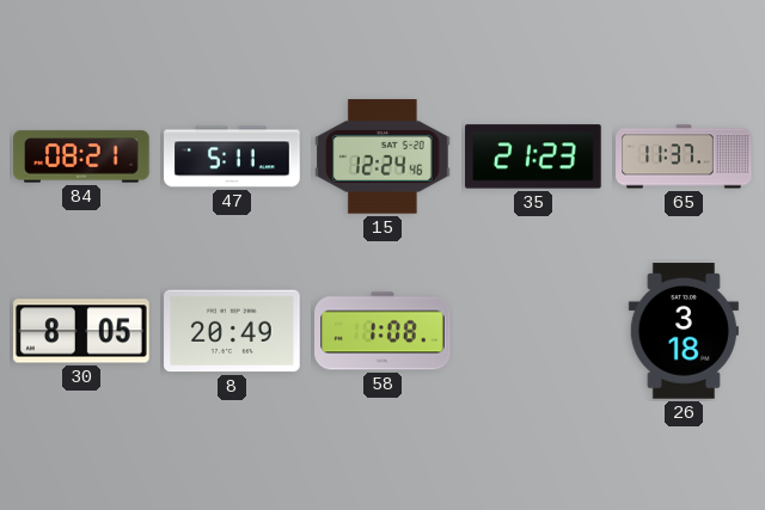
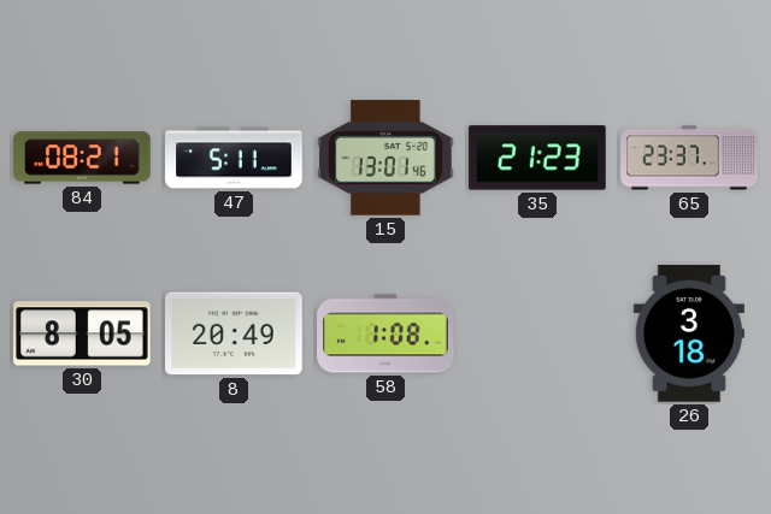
15: 12:24 -> 13:01 (385, 158)
65: 11:37 -> 23:37 (689, 158)
